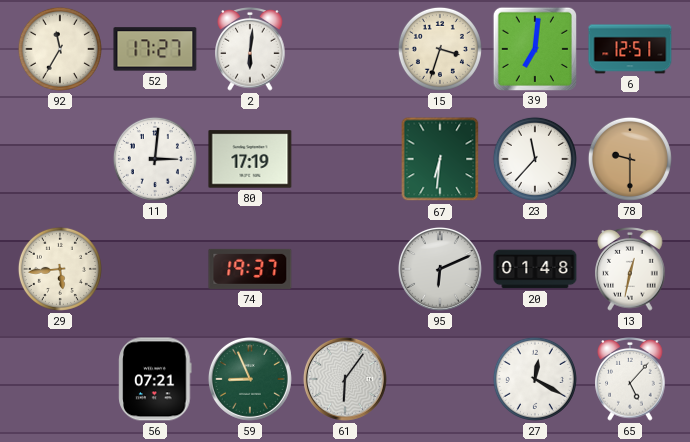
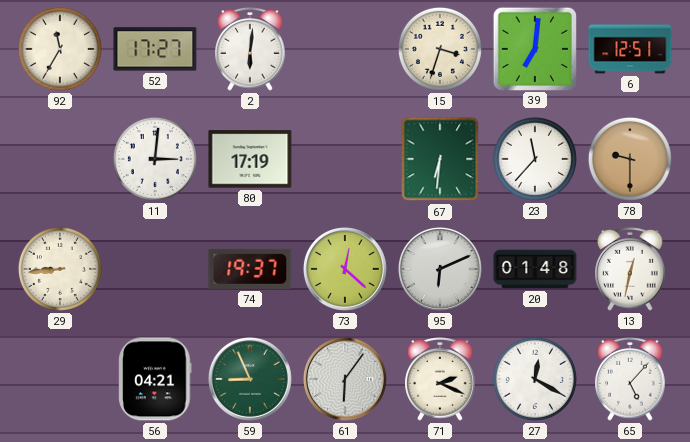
29: 5:44 -> 8:44 (60, 269)
73: none -> 12:22 (345, 269)
56: 07:21 -> 04:21 (155, 379)
71: none -> 2:19 (440, 380)
